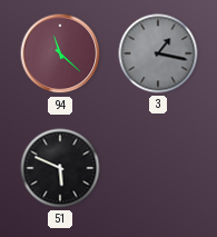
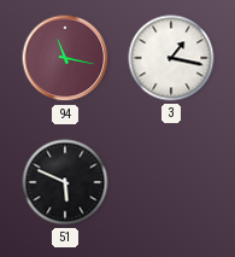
94: 11:22 -> 11:17 (65, 58)
3 dial: grey -> white (171, 58)
